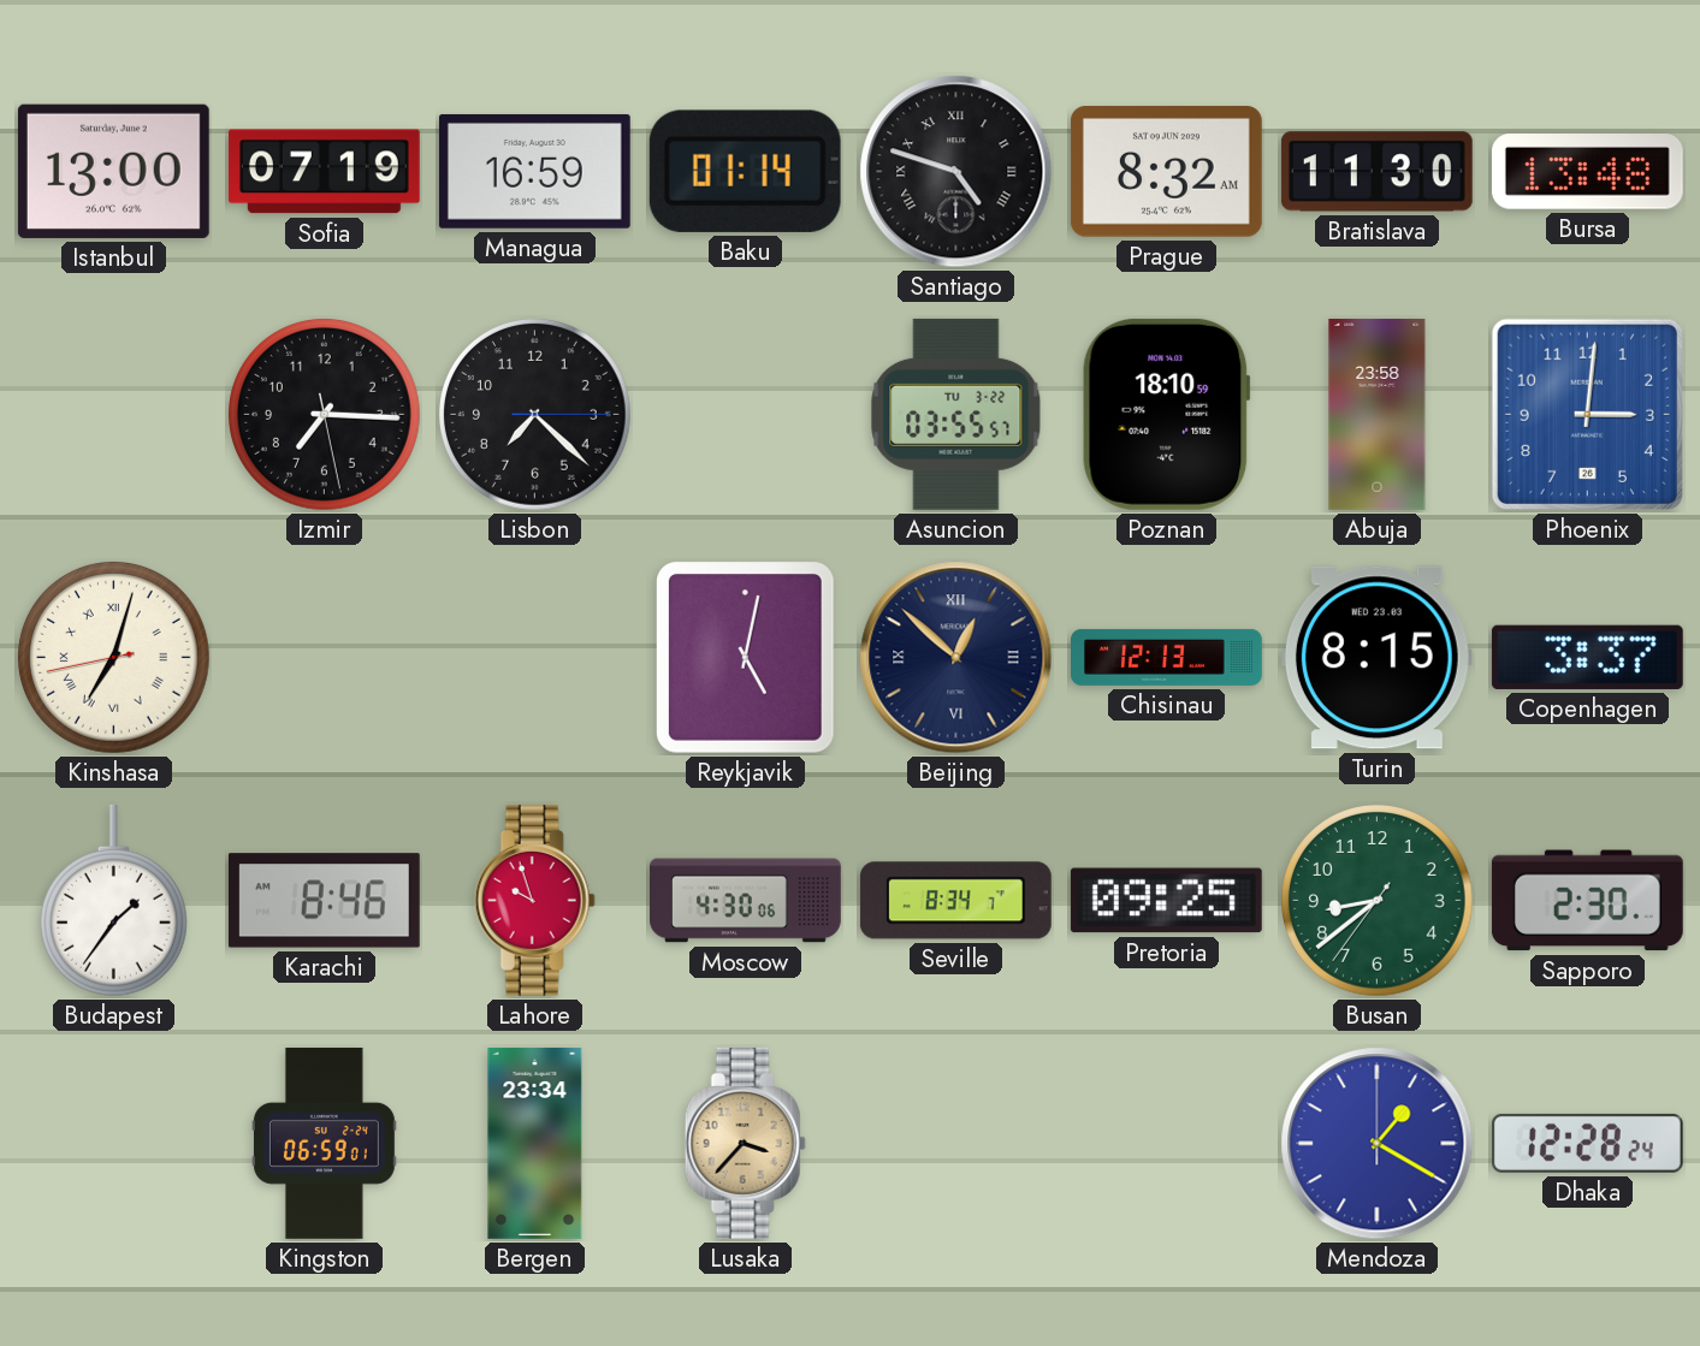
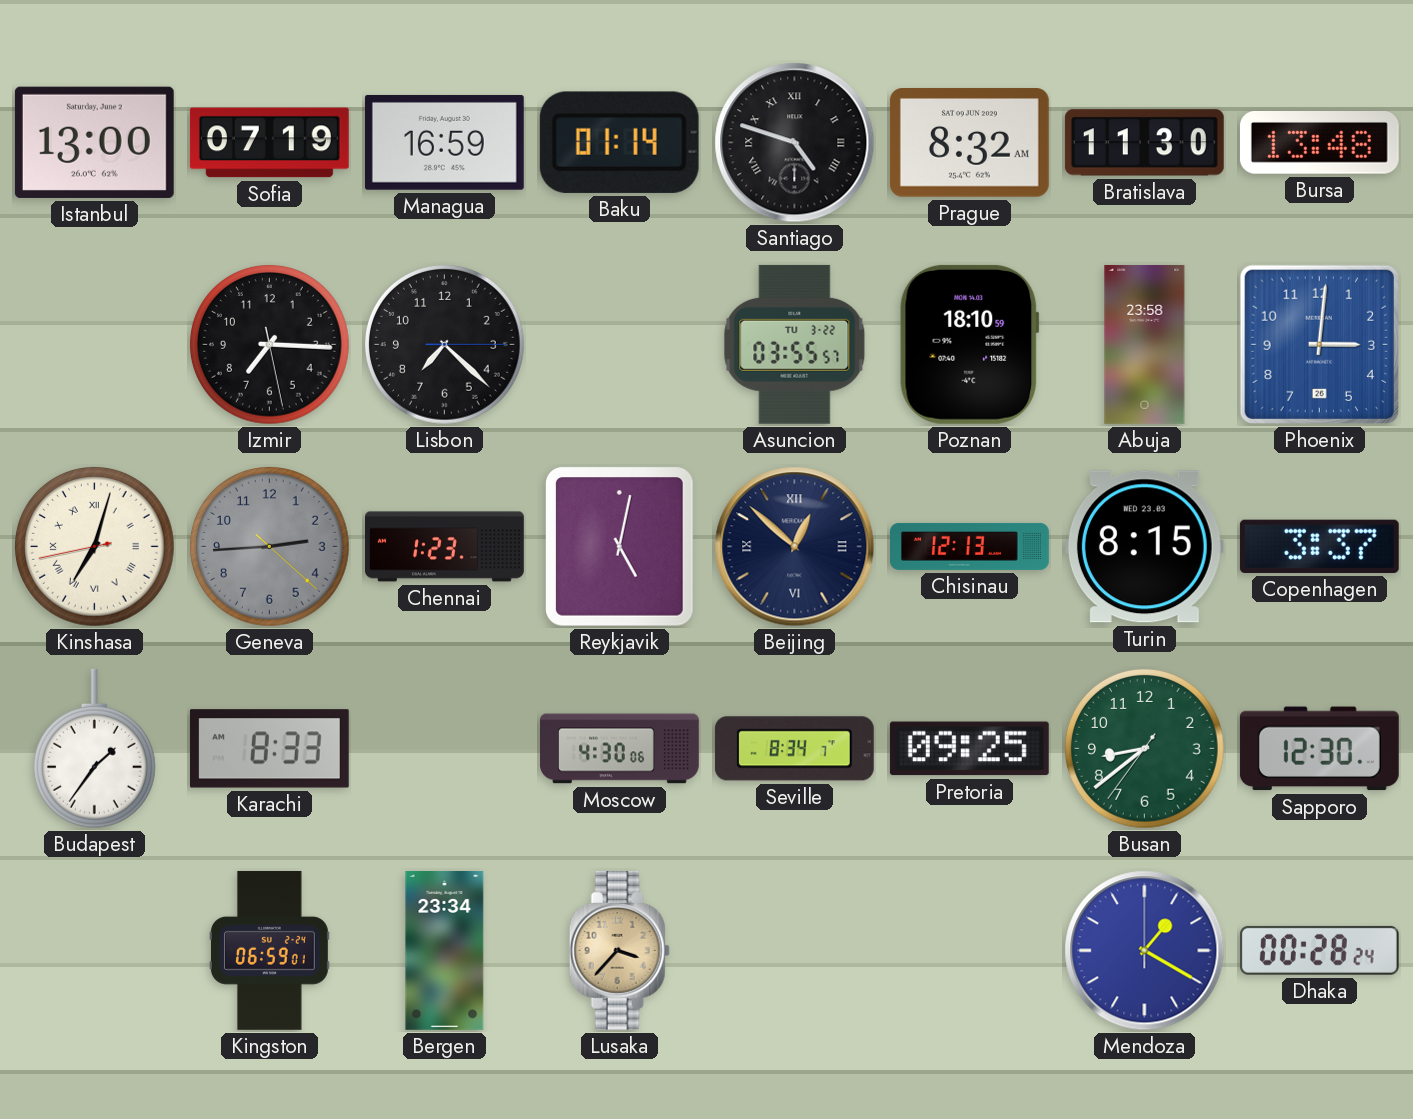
Geneva: none -> 2:44 (270, 547)
Chennai: none -> 1:23 (445, 547)
Karachi: 8:46 -> 8:33 (269, 749)
Lahore: 9:57 -> none (534, 900)
Sapporo: 2:30 -> 12:30 (1319, 749)
Dhaka: 12:28 -> 00:28 (1319, 950)
